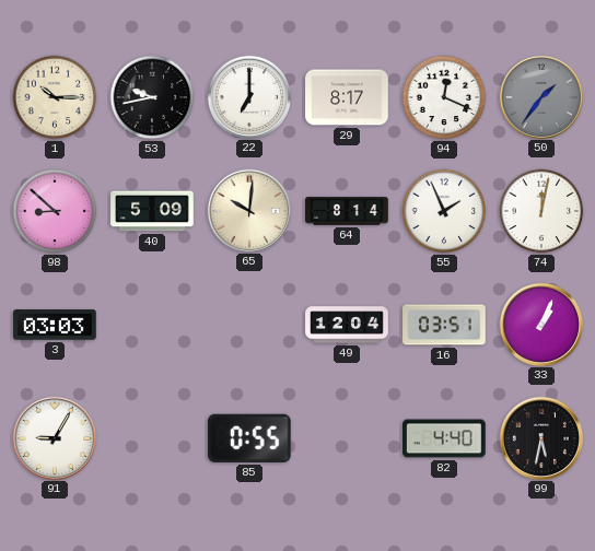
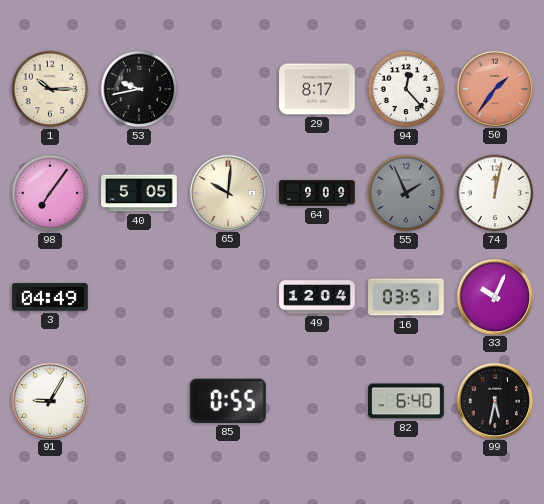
22: 7:00 -> none (248, 96)
94: 12:19 -> 12:23 (406, 89)
50 dial: grey -> salmon (494, 88)
98: 8:52 -> 7:06 (50, 193)
40: 5:09 -> 5:05 (139, 193)
64: 8:14 -> 9:09 (317, 193)
55 dial: white -> grey (406, 193)
3: 03:03 -> 04:49 (50, 297)
33: 1:04 -> 10:04 (494, 296)
82: 4:40 -> 6:40 (406, 401)
